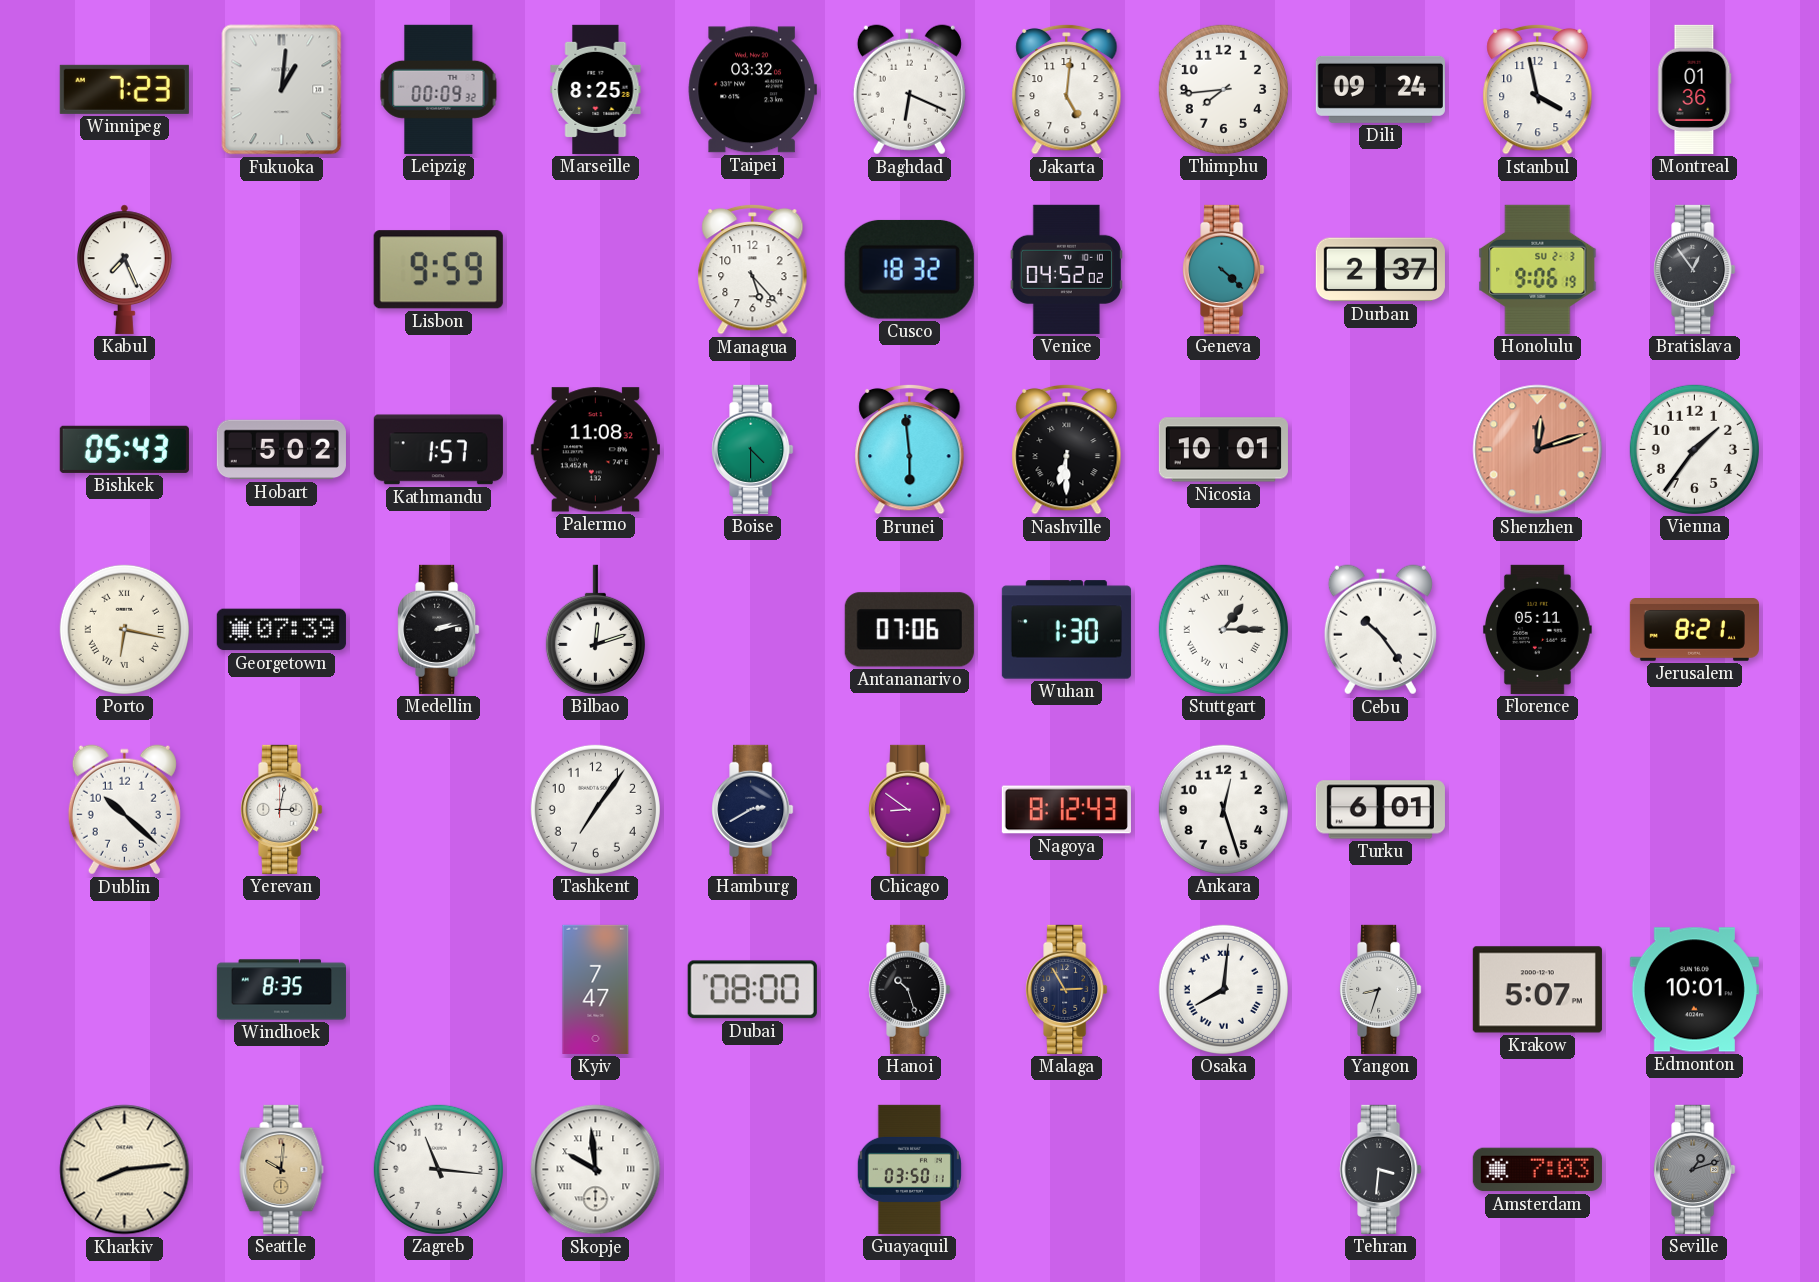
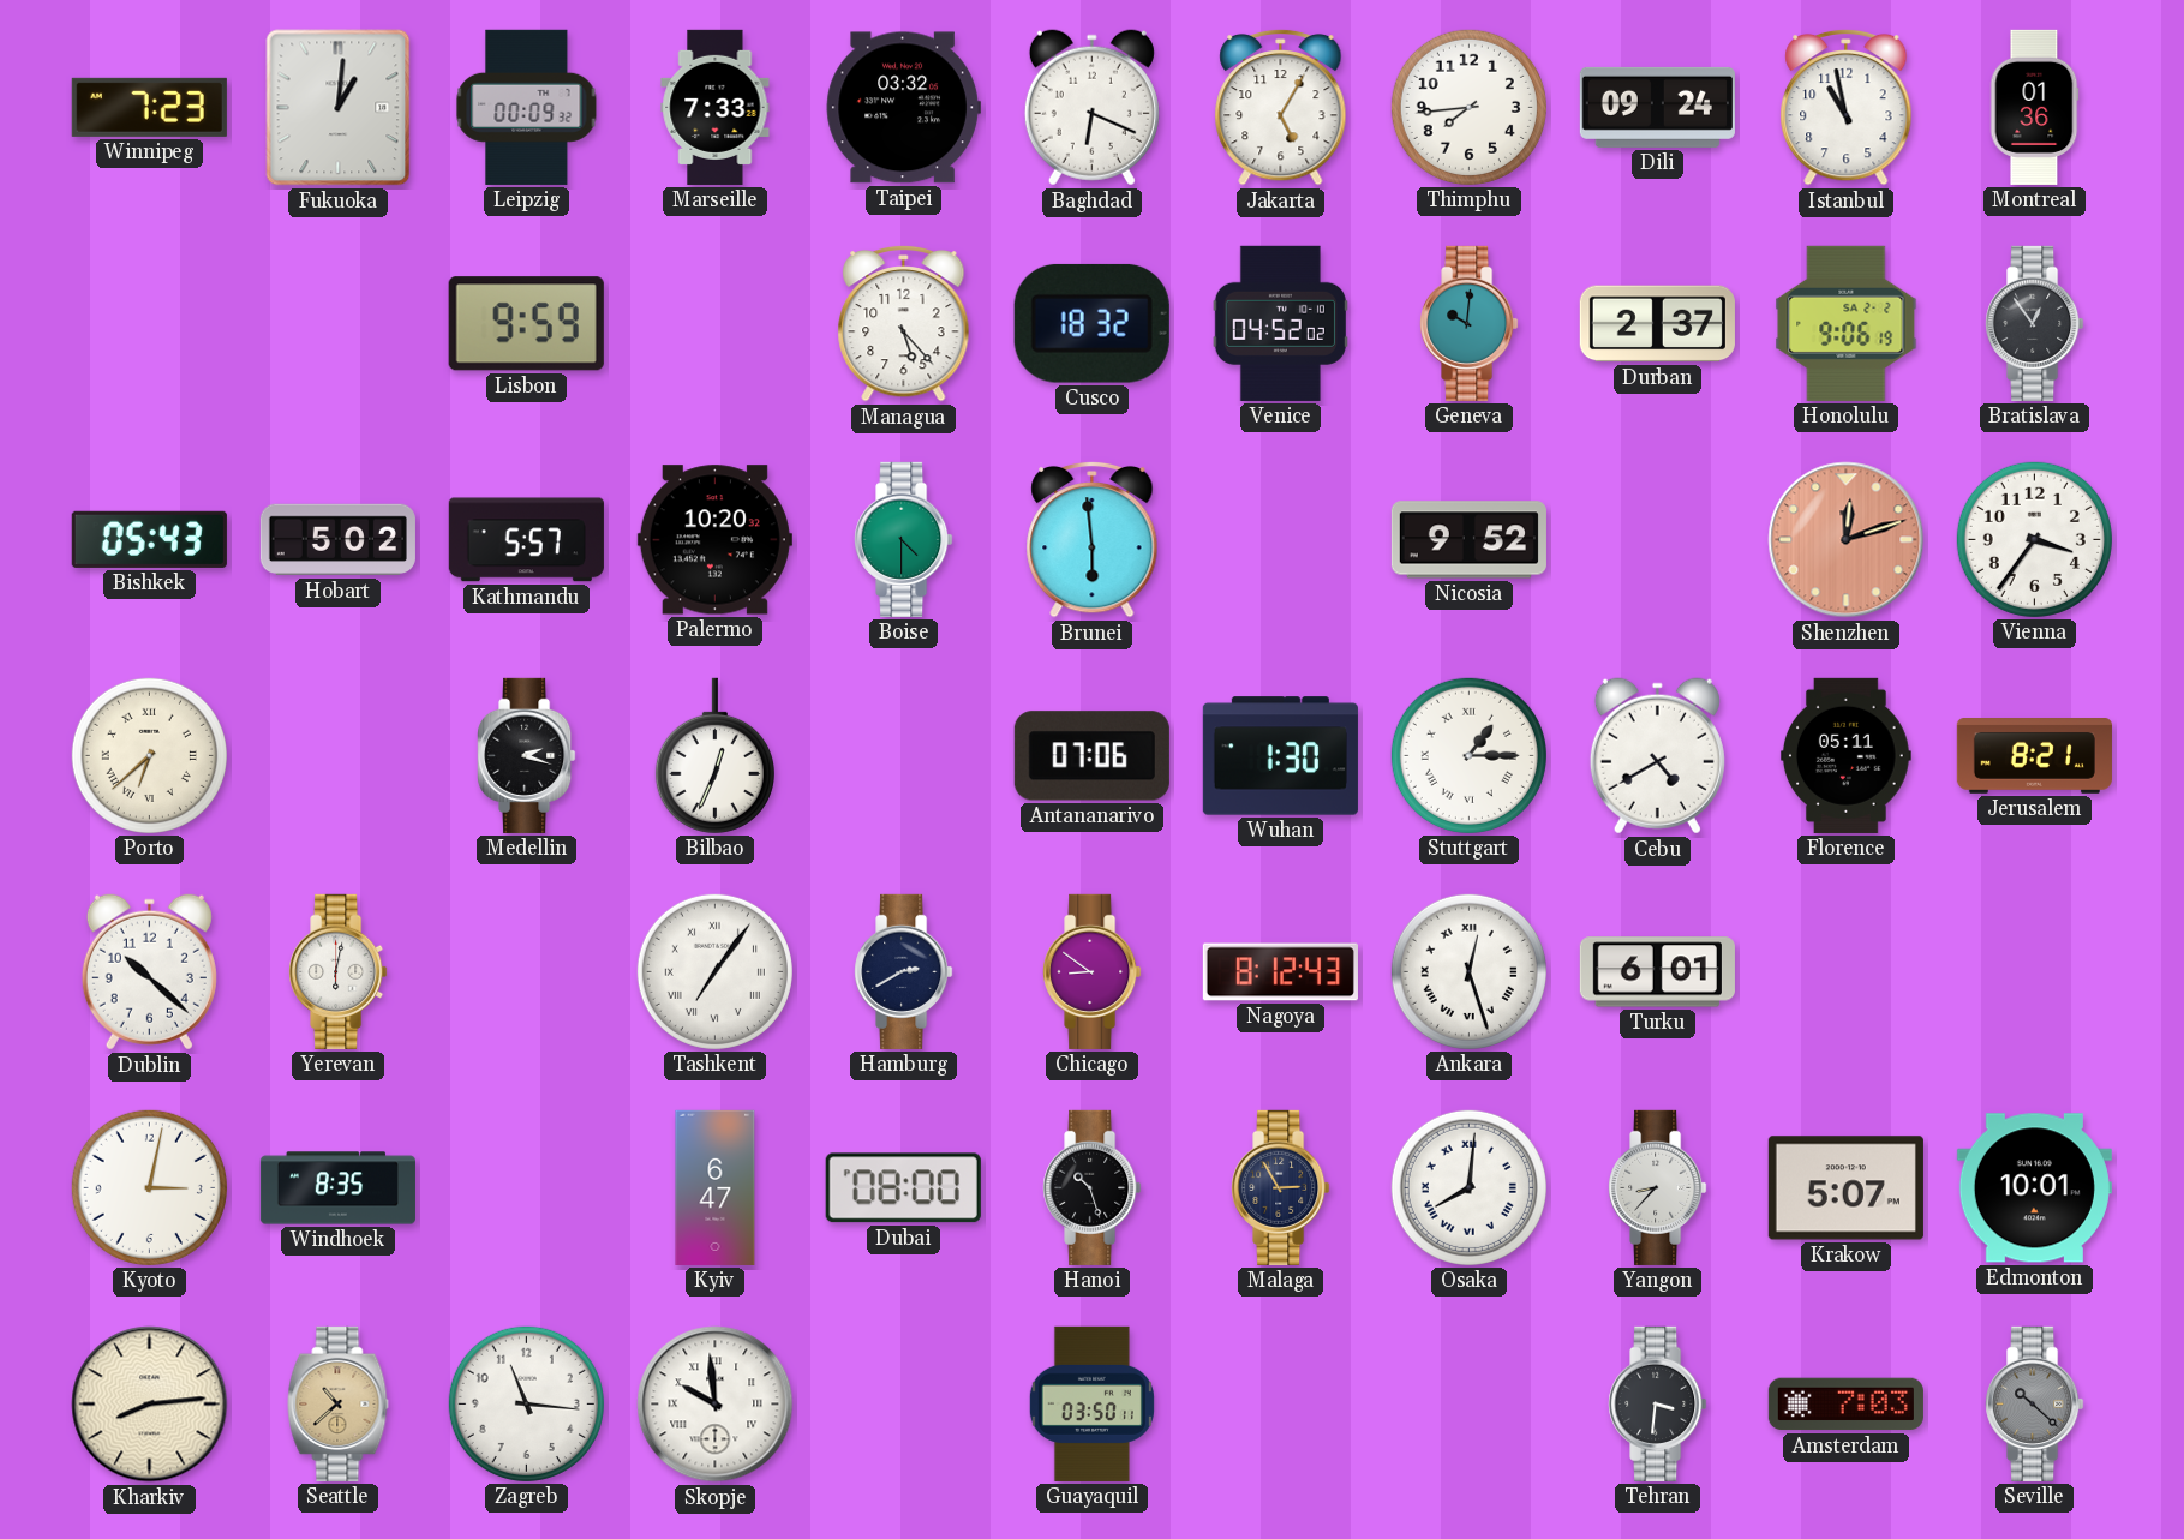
Marseille: 8:25 -> 7:33 (716, 107)
Jakarta: 5:01 -> 5:05 (1281, 107)
Istanbul: 3:58 -> 10:58 (1847, 107)
Kabul: 7:26 -> none (125, 269)
Geneva: 4:22 -> 10:01 (1470, 323)
Honolulu date: SU 2-3 -> SA 2-2 (1847, 323)
Kathmandu: 1:57 -> 5:57 (526, 540)
Palermo: 11:08 -> 10:20 (714, 540)
Nashville: 6:30 -> none (1067, 449)
Nicosia: 10:01 -> 9:52 (1468, 540)
Vienna: 1:36 -> 3:36 (2034, 539)
Porto: 6:17 -> 6:38 (149, 755)
Georgetown: 07:39 -> none (281, 630)
Medellin: 2:13 -> 2:18 (527, 755)
Bilbao: 12:12 -> 12:34 (714, 755)
Cebu: 10:24 -> 4:40 (1657, 756)
Yerevan: 3:02 -> 6:02 (339, 971)
Tashkent numerals: Arabic -> Roman (714, 971)
Ankara numerals: Arabic -> Roman (1468, 971)
Kyoto: none -> 3:02 (149, 1187)
Kyiv: 7:47 -> 6:47 (716, 1187)
Yangon: 8:33 -> 8:37 (1658, 1187)
Seattle: 10:01 -> 10:38 (339, 1403)
Seville: 1:12 -> 10:22 (2035, 1403)
